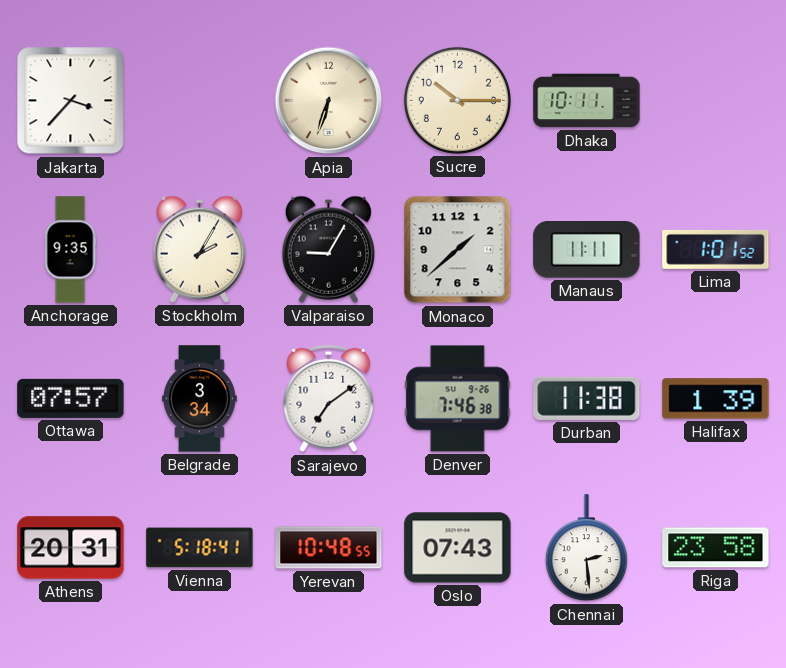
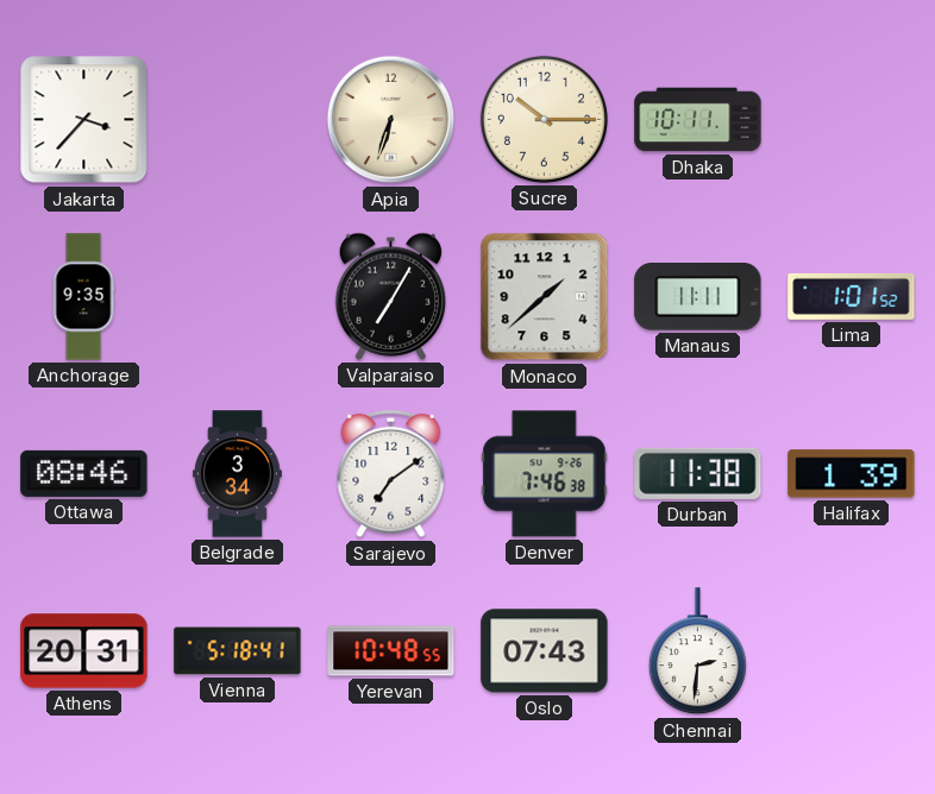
Stockholm: 2:05 -> none (199, 249)
Valparaiso: 9:05 -> 7:05 (390, 296)
Ottawa: 07:57 -> 08:46 (84, 473)
Chennai: 2:29 -> 2:31 (697, 651)
Riga: 23:58 -> none (716, 548)
